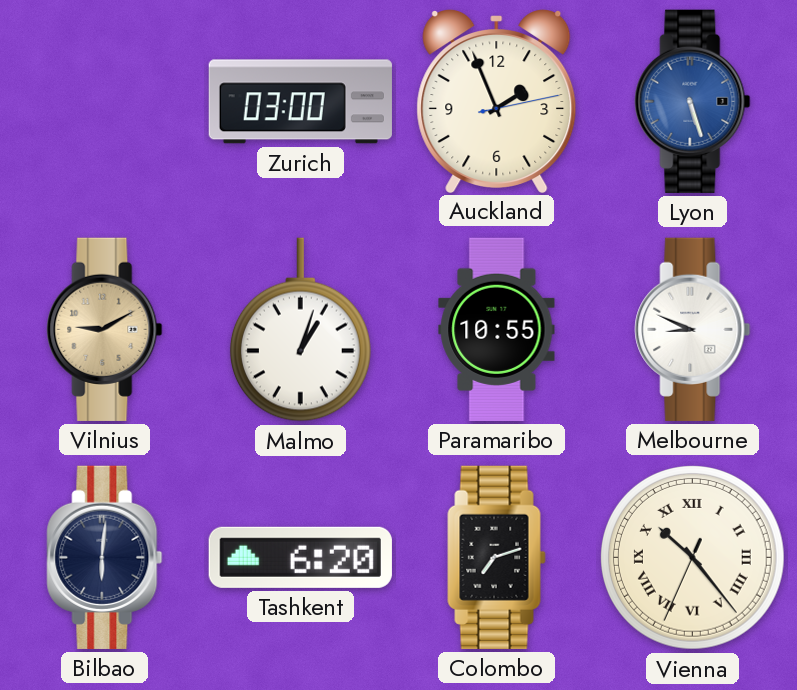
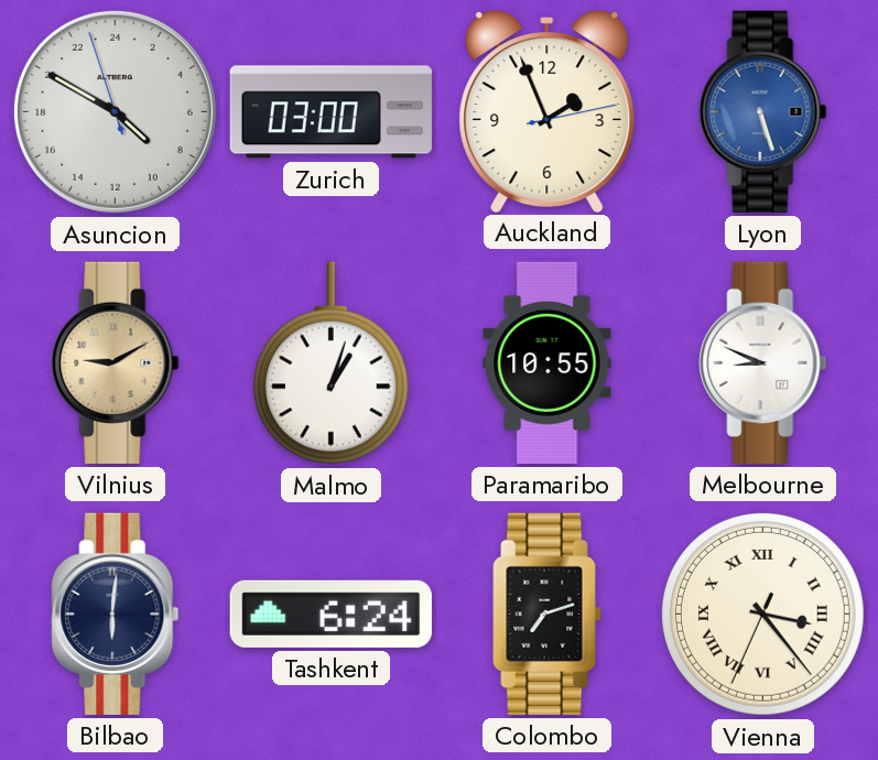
Asuncion: none -> 8:49 (115, 111)
Tashkent: 6:20 -> 6:24 (330, 614)
Vienna: 10:23 -> 3:23 (762, 614)
